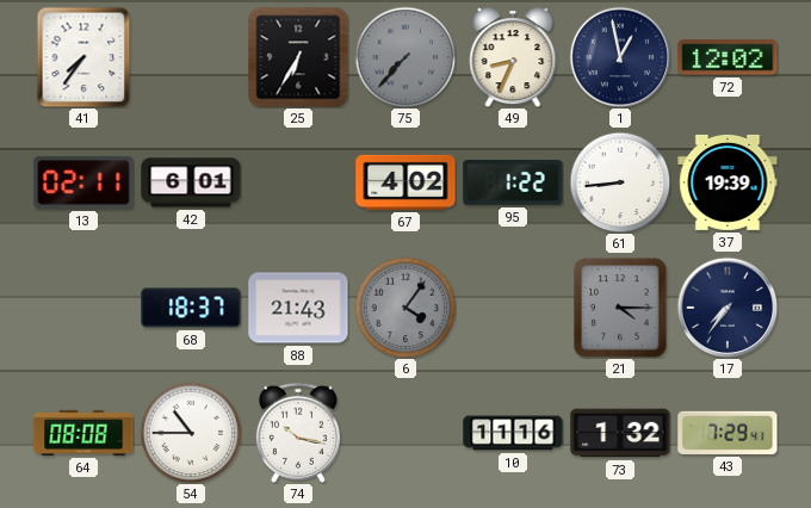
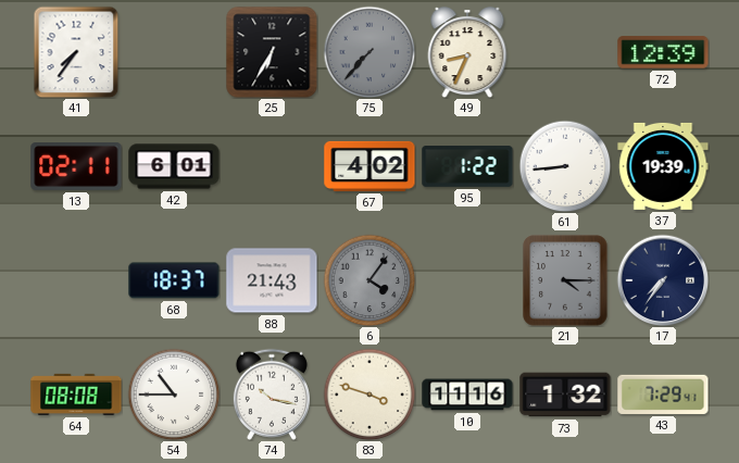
1: 12:58 -> none (620, 57)
72: 12:02 -> 12:39 (663, 52)
83: none -> 3:48 (369, 395)
